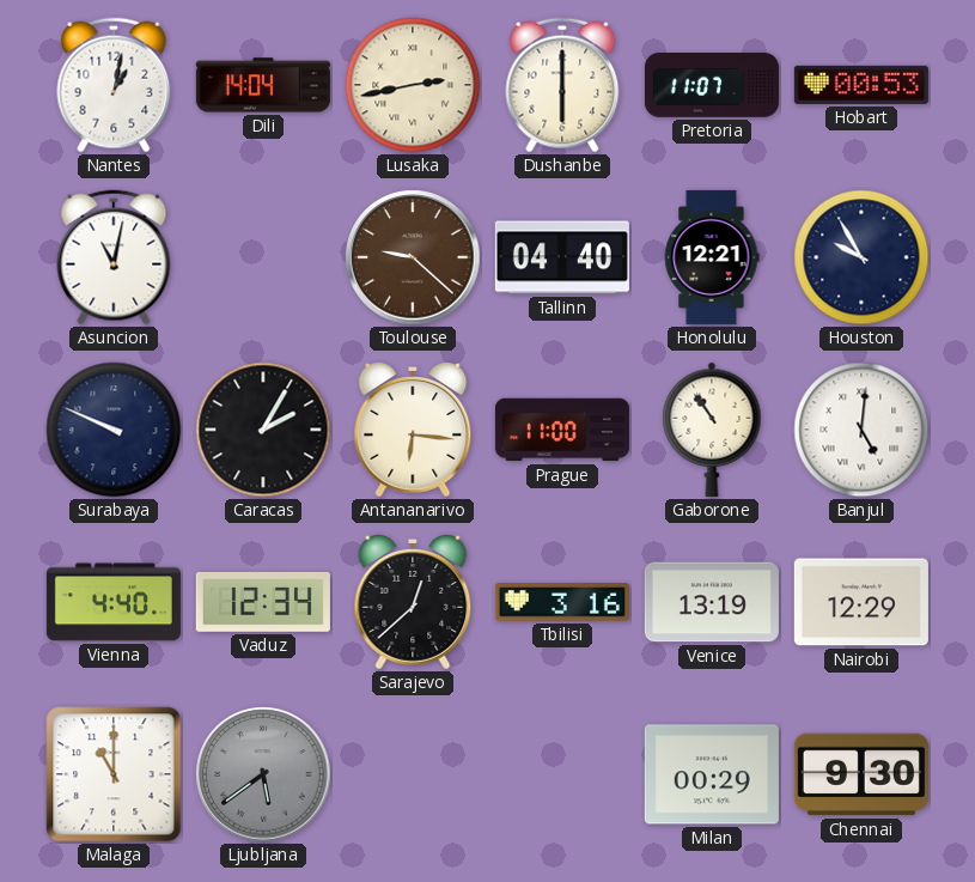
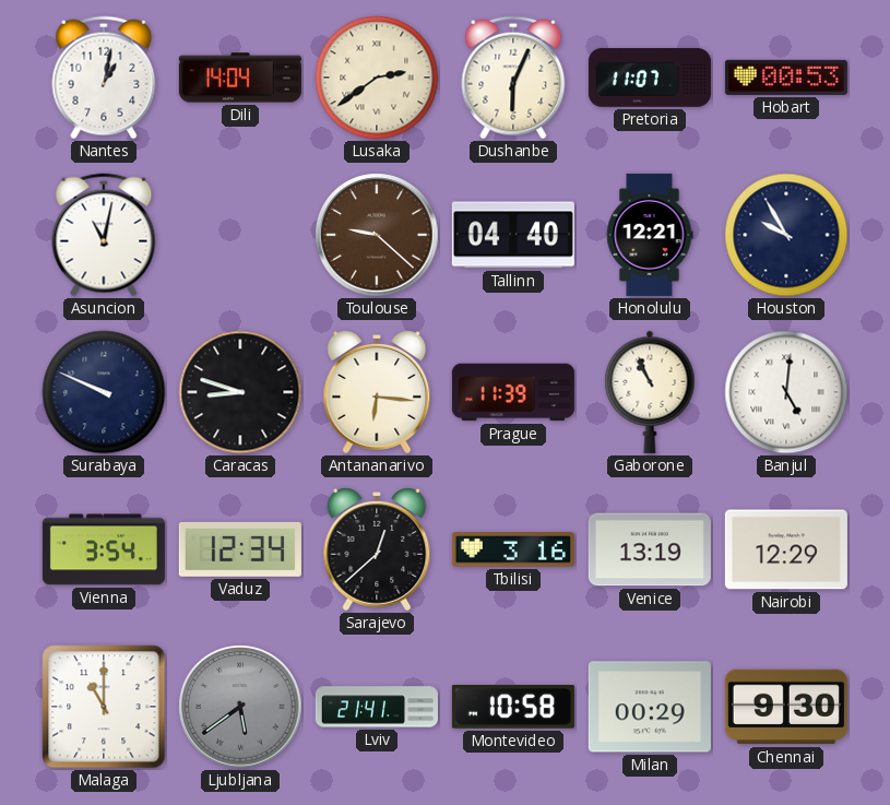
Lusaka: 2:43 -> 2:39 (377, 78)
Dushanbe: 6:00 -> 6:04 (513, 78)
Caracas: 2:05 -> 8:48 (240, 392)
Prague: 11:00 -> 11:39 (513, 392)
Gaborone: 10:54 -> 10:56 (650, 392)
Vienna: 4:40 -> 3:54 (104, 549)
Lviv: none -> 21:41 (377, 707)
Montevideo: none -> 10:58 (513, 707)
